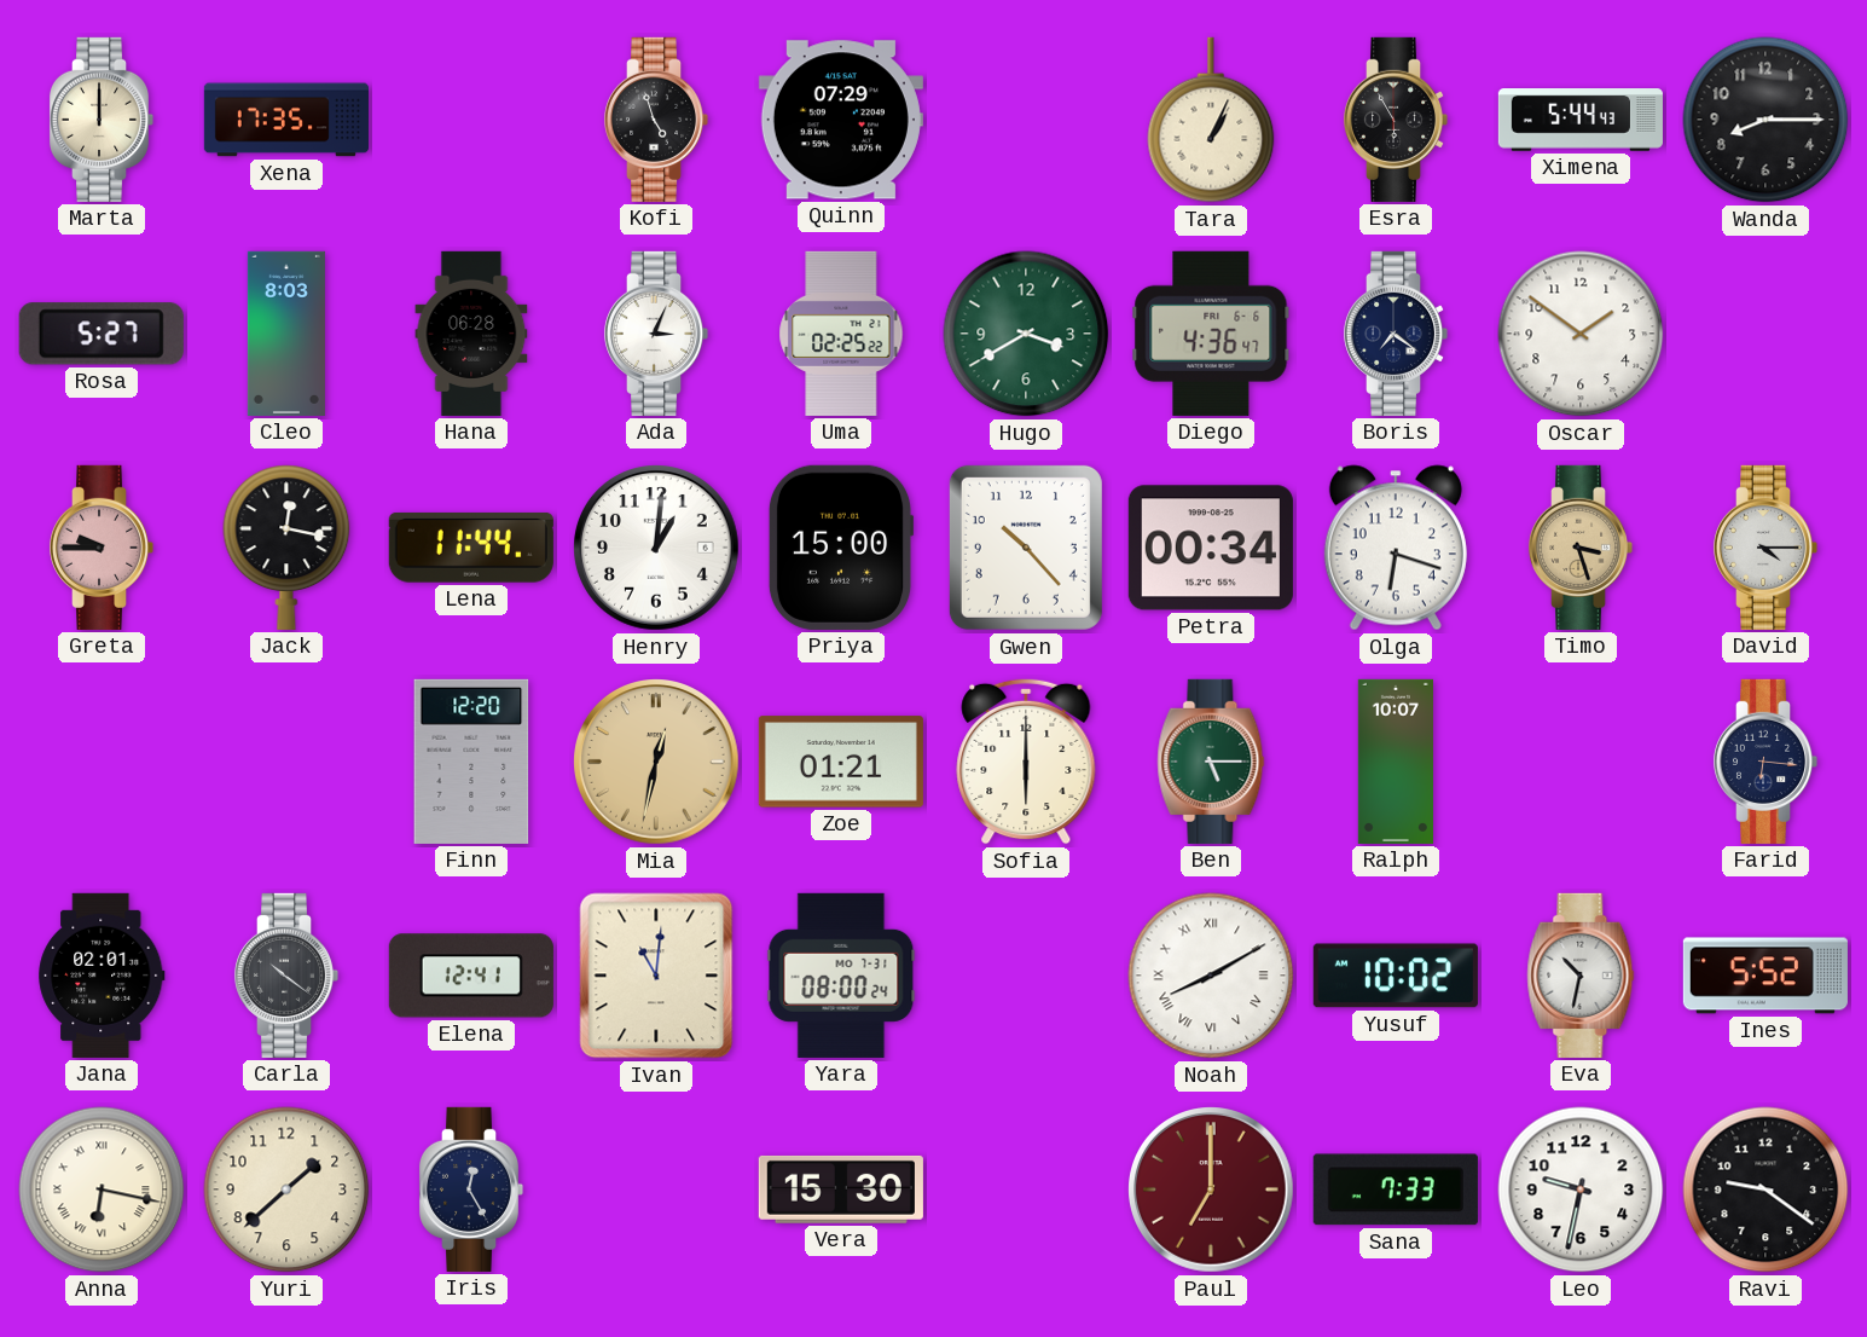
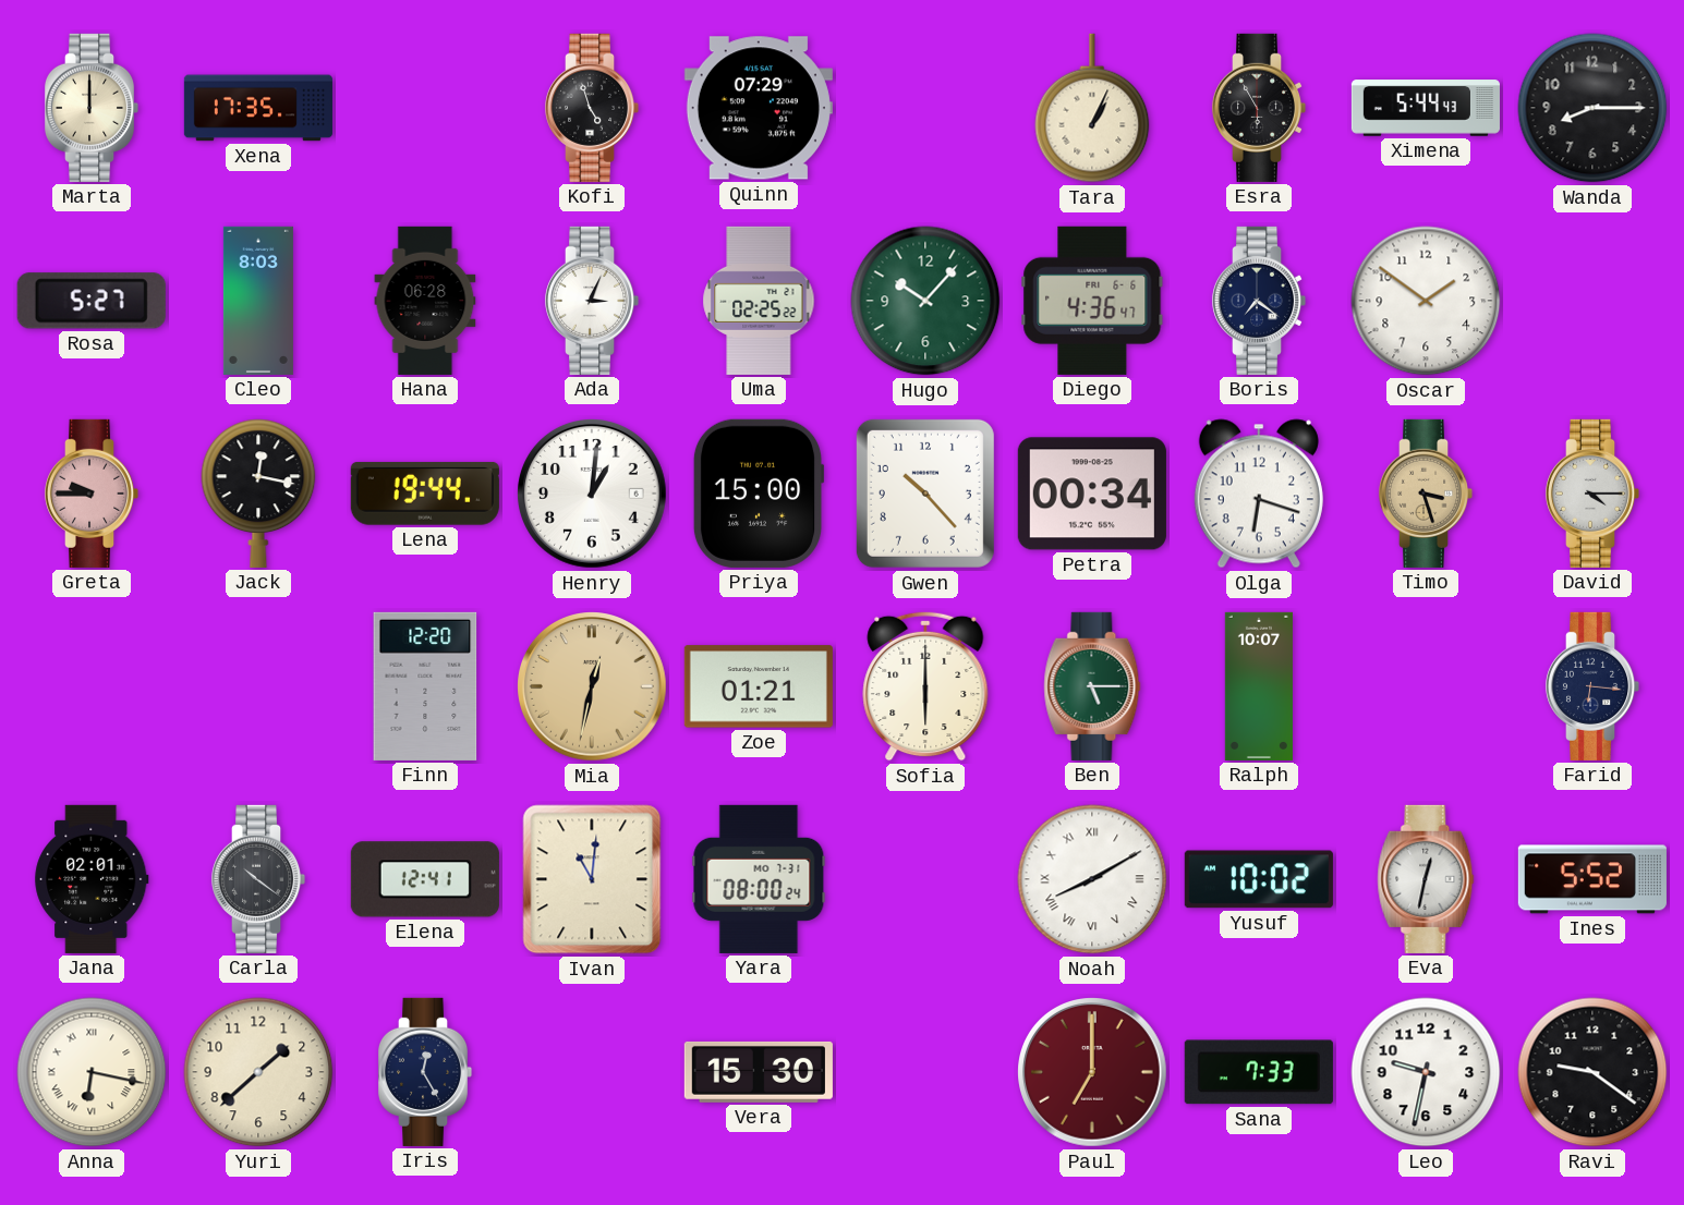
Hugo: 3:40 -> 10:07 (925, 301)
Lena: 11:44 -> 19:44 (425, 494)
Eva: 10:32 -> 12:32 (1426, 879)
